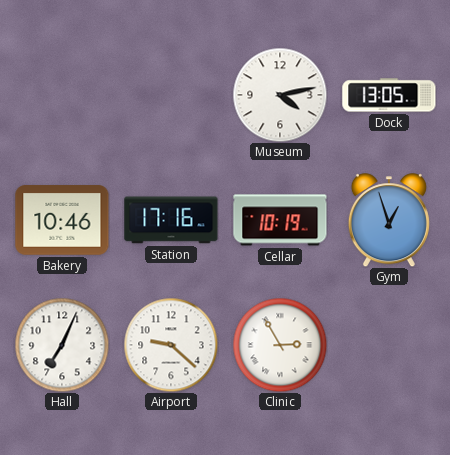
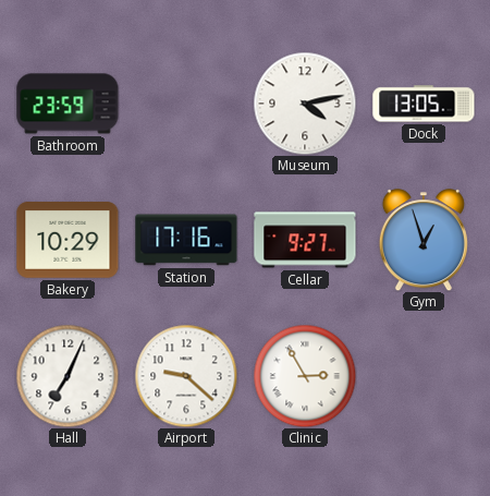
Bathroom: none -> 23:59 (68, 104)
Bakery: 10:46 -> 10:29 (68, 240)
Cellar: 10:19 -> 9:27 (305, 240)
